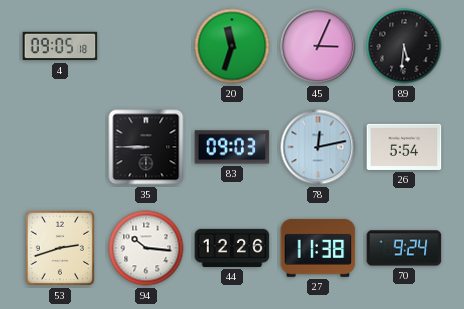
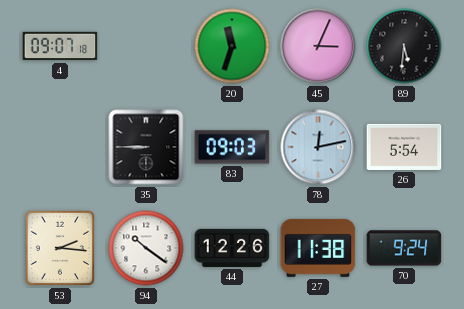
4: 09:05 -> 09:07 (60, 46)
53: 2:42 -> 2:16 (60, 248)
94: 10:16 -> 10:21 (146, 248)
